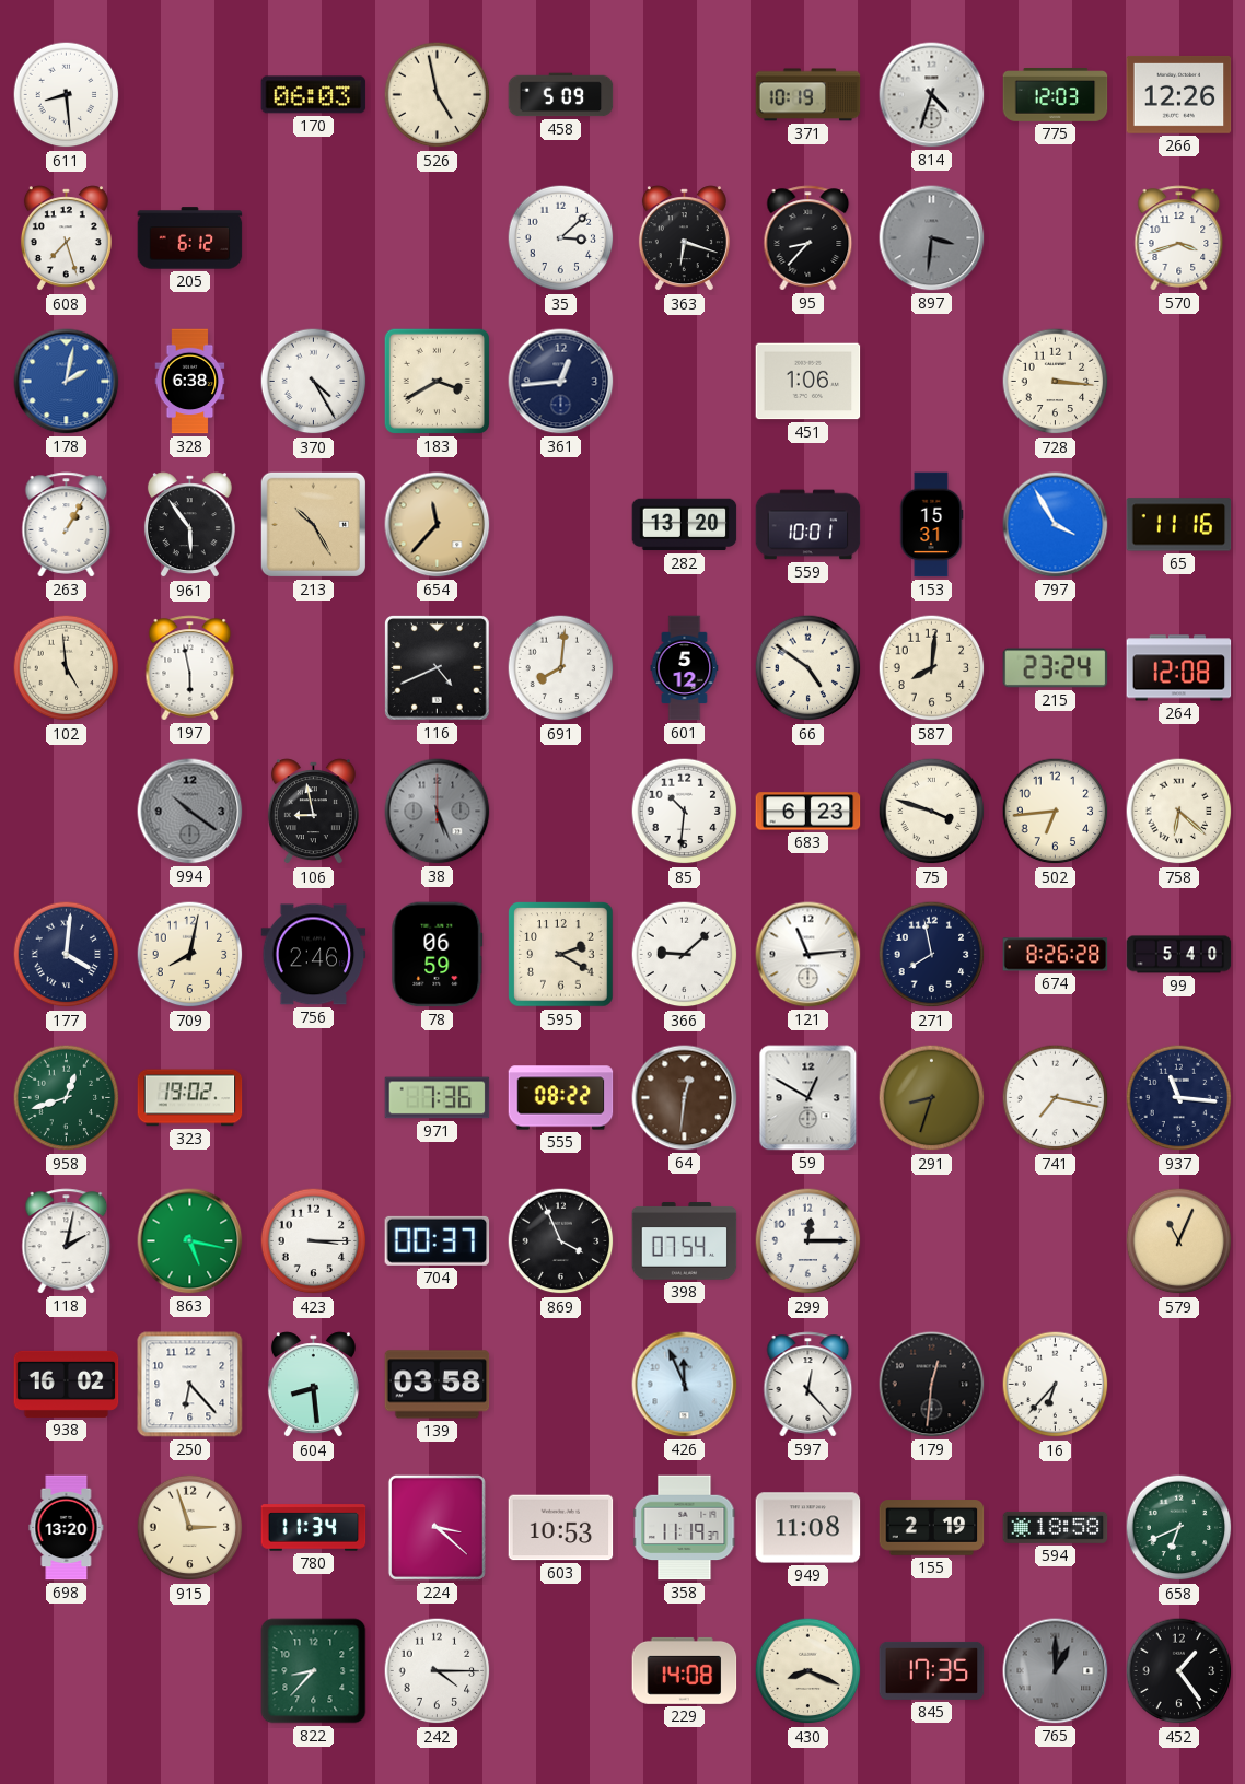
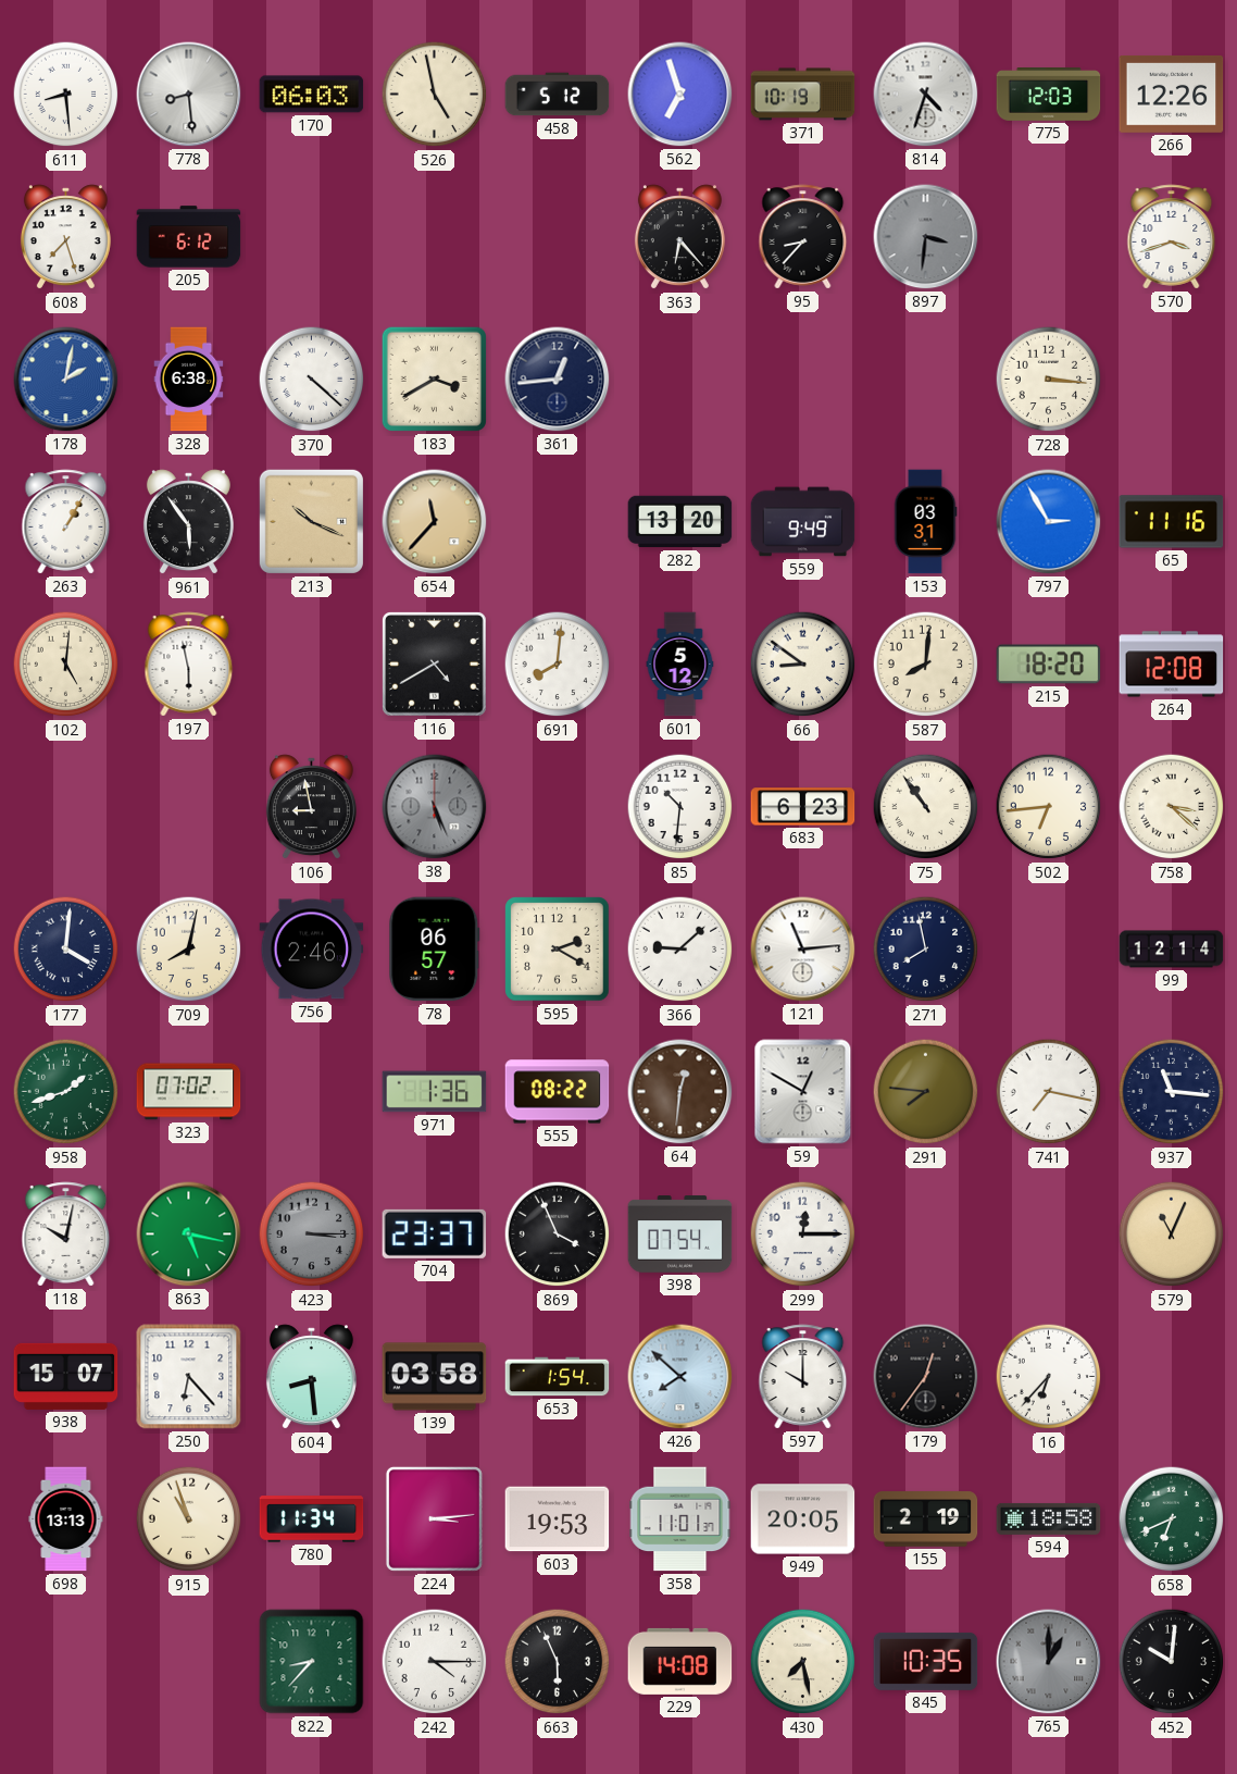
778: none -> 8:29 (189, 95)
458: 5:09 -> 5:12 (558, 95)
562: none -> 6:57 (680, 95)
35: 3:08 -> none (561, 238)
363: 6:18 -> 6:23 (679, 237)
370: 4:25 -> 4:22 (312, 380)
451: 1:06 -> none (808, 382)
213: 10:25 -> 10:19 (311, 521)
559: 10:01 -> 9:49 (803, 522)
153: 15:31 -> 03:31 (925, 522)
797: 3:55 -> 2:55 (1049, 522)
102: 4:59 -> 5:01 (66, 665)
116: 4:41 -> 4:40 (435, 665)
66: 4:51 -> 8:51 (803, 665)
215: 23:24 -> 18:20 (1049, 665)
994: 10:21 -> none (190, 812)
75: 3:48 -> 10:54 (926, 807)
758: 6:22 -> 3:22 (1172, 807)
78: 06:59 -> 06:57 (435, 950)
674: 8:26 -> none (1056, 955)
99: 5:40 -> 12:14 (1172, 950)
958: 12:42 -> 1:42 (66, 1092)
323: 19:02 -> 07:02 (189, 1092)
971: 7:36 -> 1:36 (435, 1092)
291: 8:33 -> 7:46 (926, 1092)
118: 2:02 -> 10:02 (66, 1235)
423 dial: white -> grey (312, 1235)
704: 00:37 -> 23:37 (435, 1233)
938: 16:02 -> 15:07 (66, 1376)
653: none -> 1:54 (558, 1377)
426: 11:56 -> 7:52 (680, 1377)
597: 12:23 -> 10:00 (803, 1377)
179: 12:31 -> 12:36 (926, 1377)
698: 13:20 -> 13:13 (66, 1519)
915: 2:57 -> 10:57 (189, 1519)
224: 3:22 -> 3:14 (434, 1518)
603: 10:53 -> 19:53 (558, 1519)
358: 11:19 -> 11:01 (680, 1519)
949: 11:08 -> 20:05 (803, 1519)
663: none -> 5:56 (558, 1662)
430: 8:19 -> 7:28 (803, 1662)
845: 17:35 -> 10:35 (926, 1661)
452: 1:24 -> 10:01 (1172, 1662)
